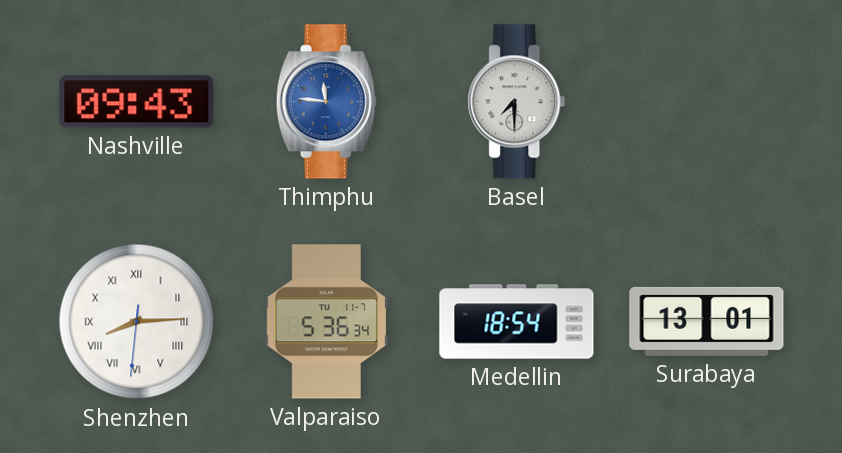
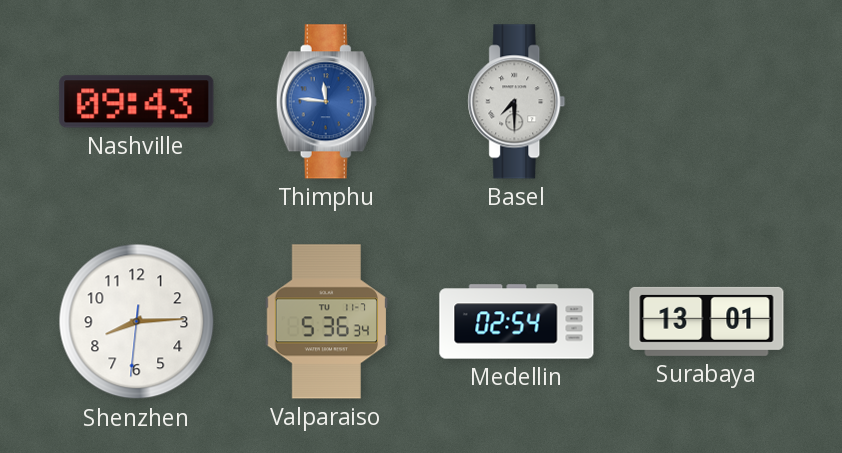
Shenzhen numerals: Roman -> Arabic (137, 322)
Medellin: 18:54 -> 02:54 (517, 322)
